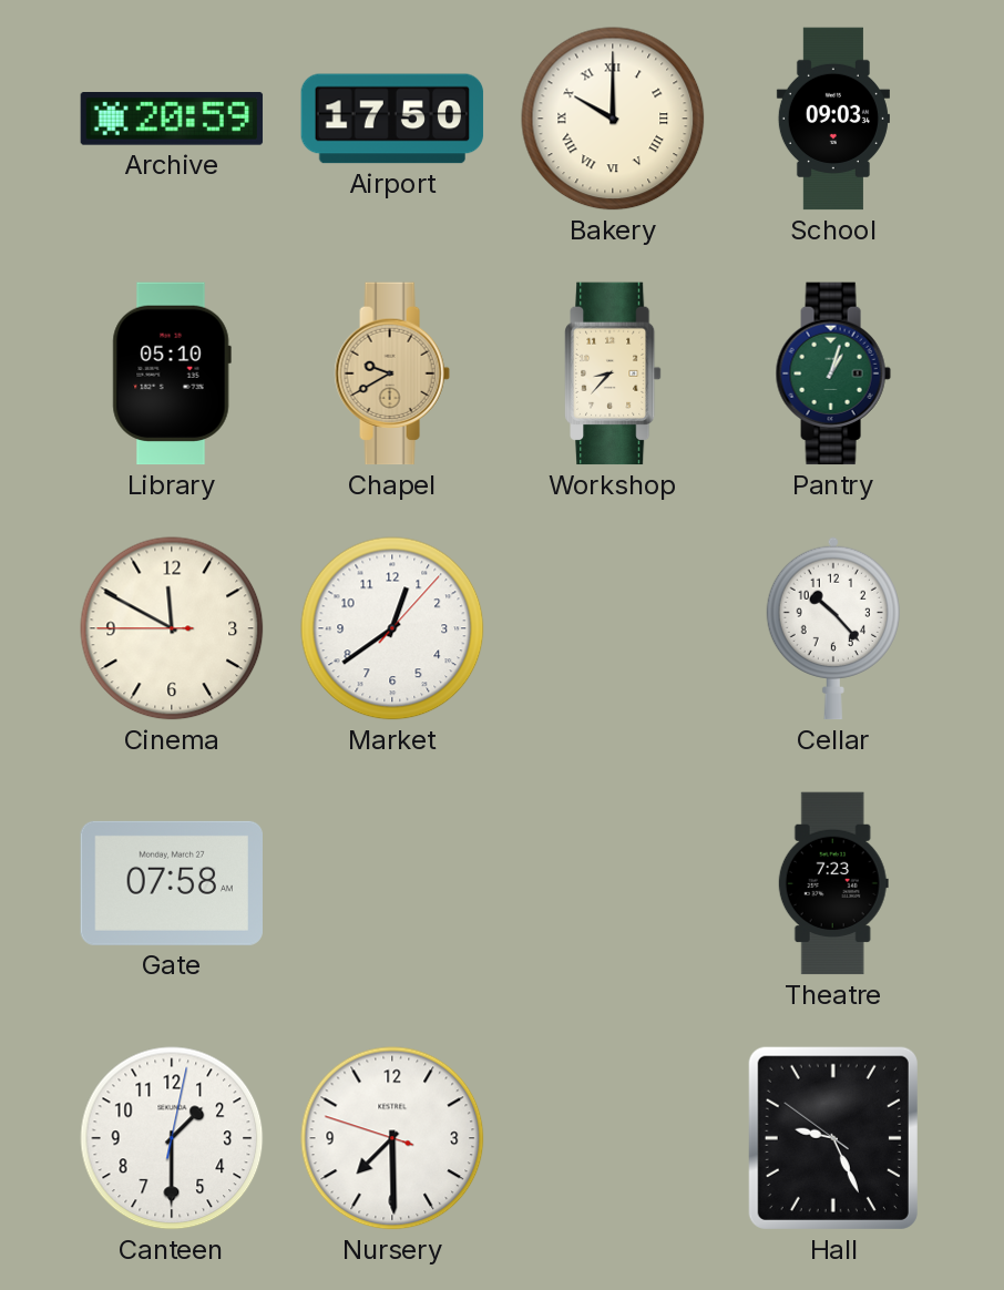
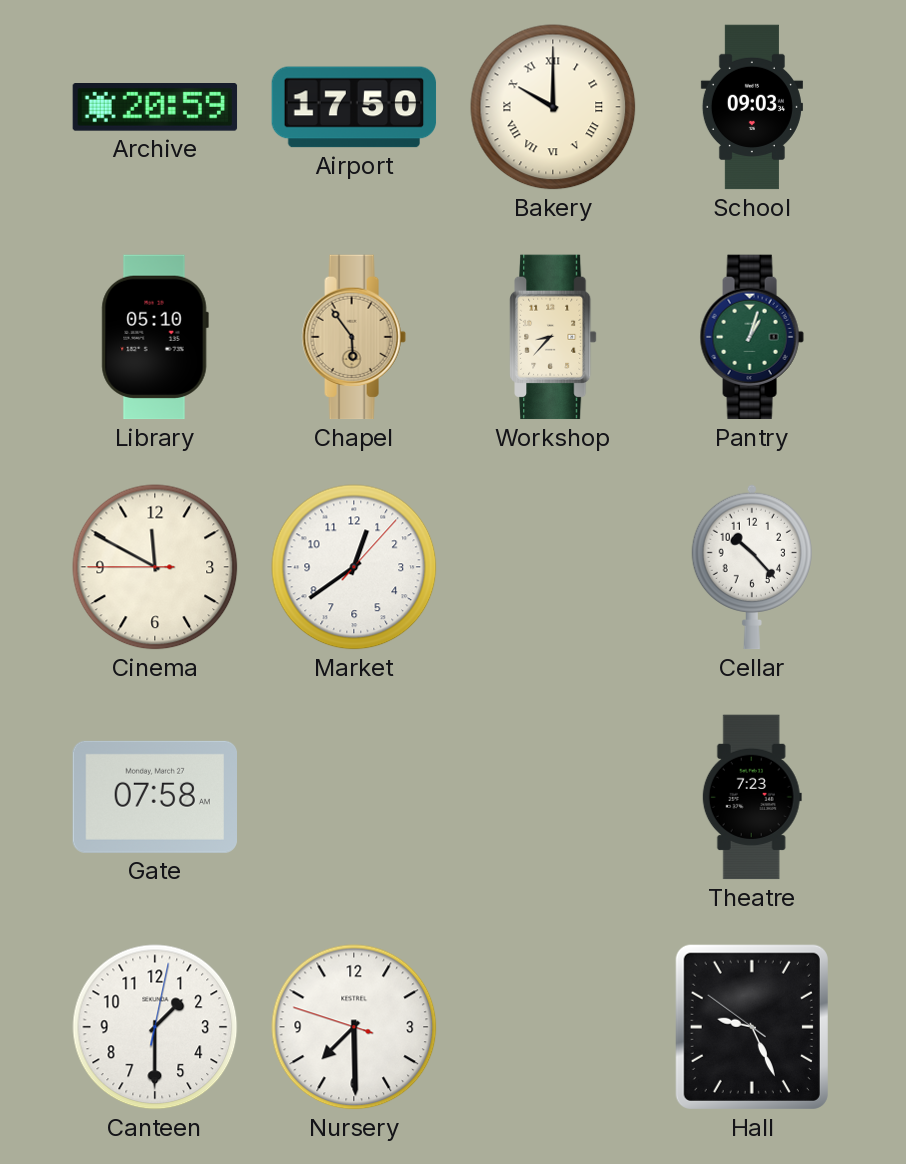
Chapel: 9:40 -> 5:54 (354, 337)
